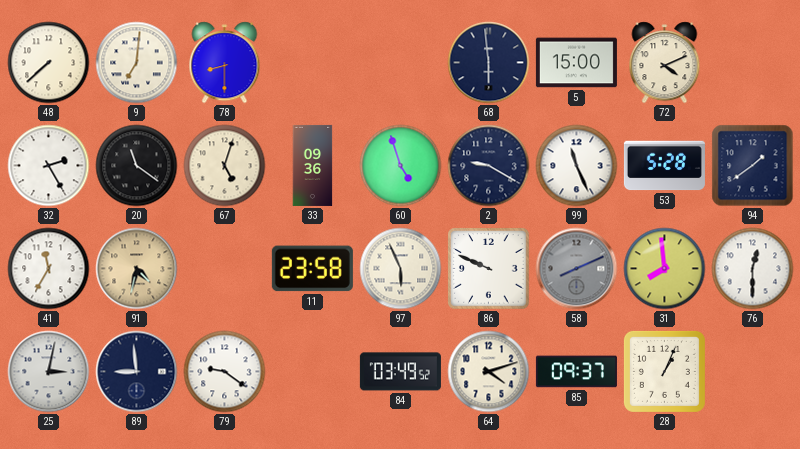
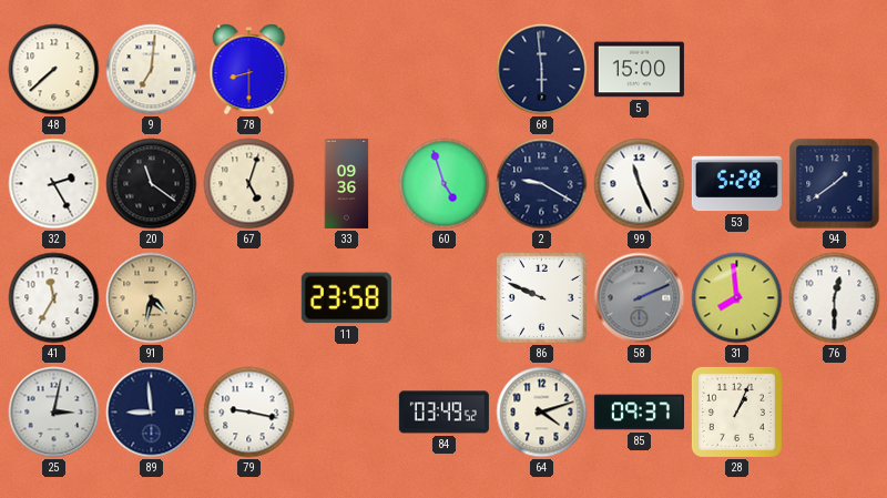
72: 4:11 -> none (665, 63)
97: 5:56 -> none (401, 269)
58: 8:11 -> 2:11 (640, 298)
79: 9:21 -> 9:17 (249, 413)
